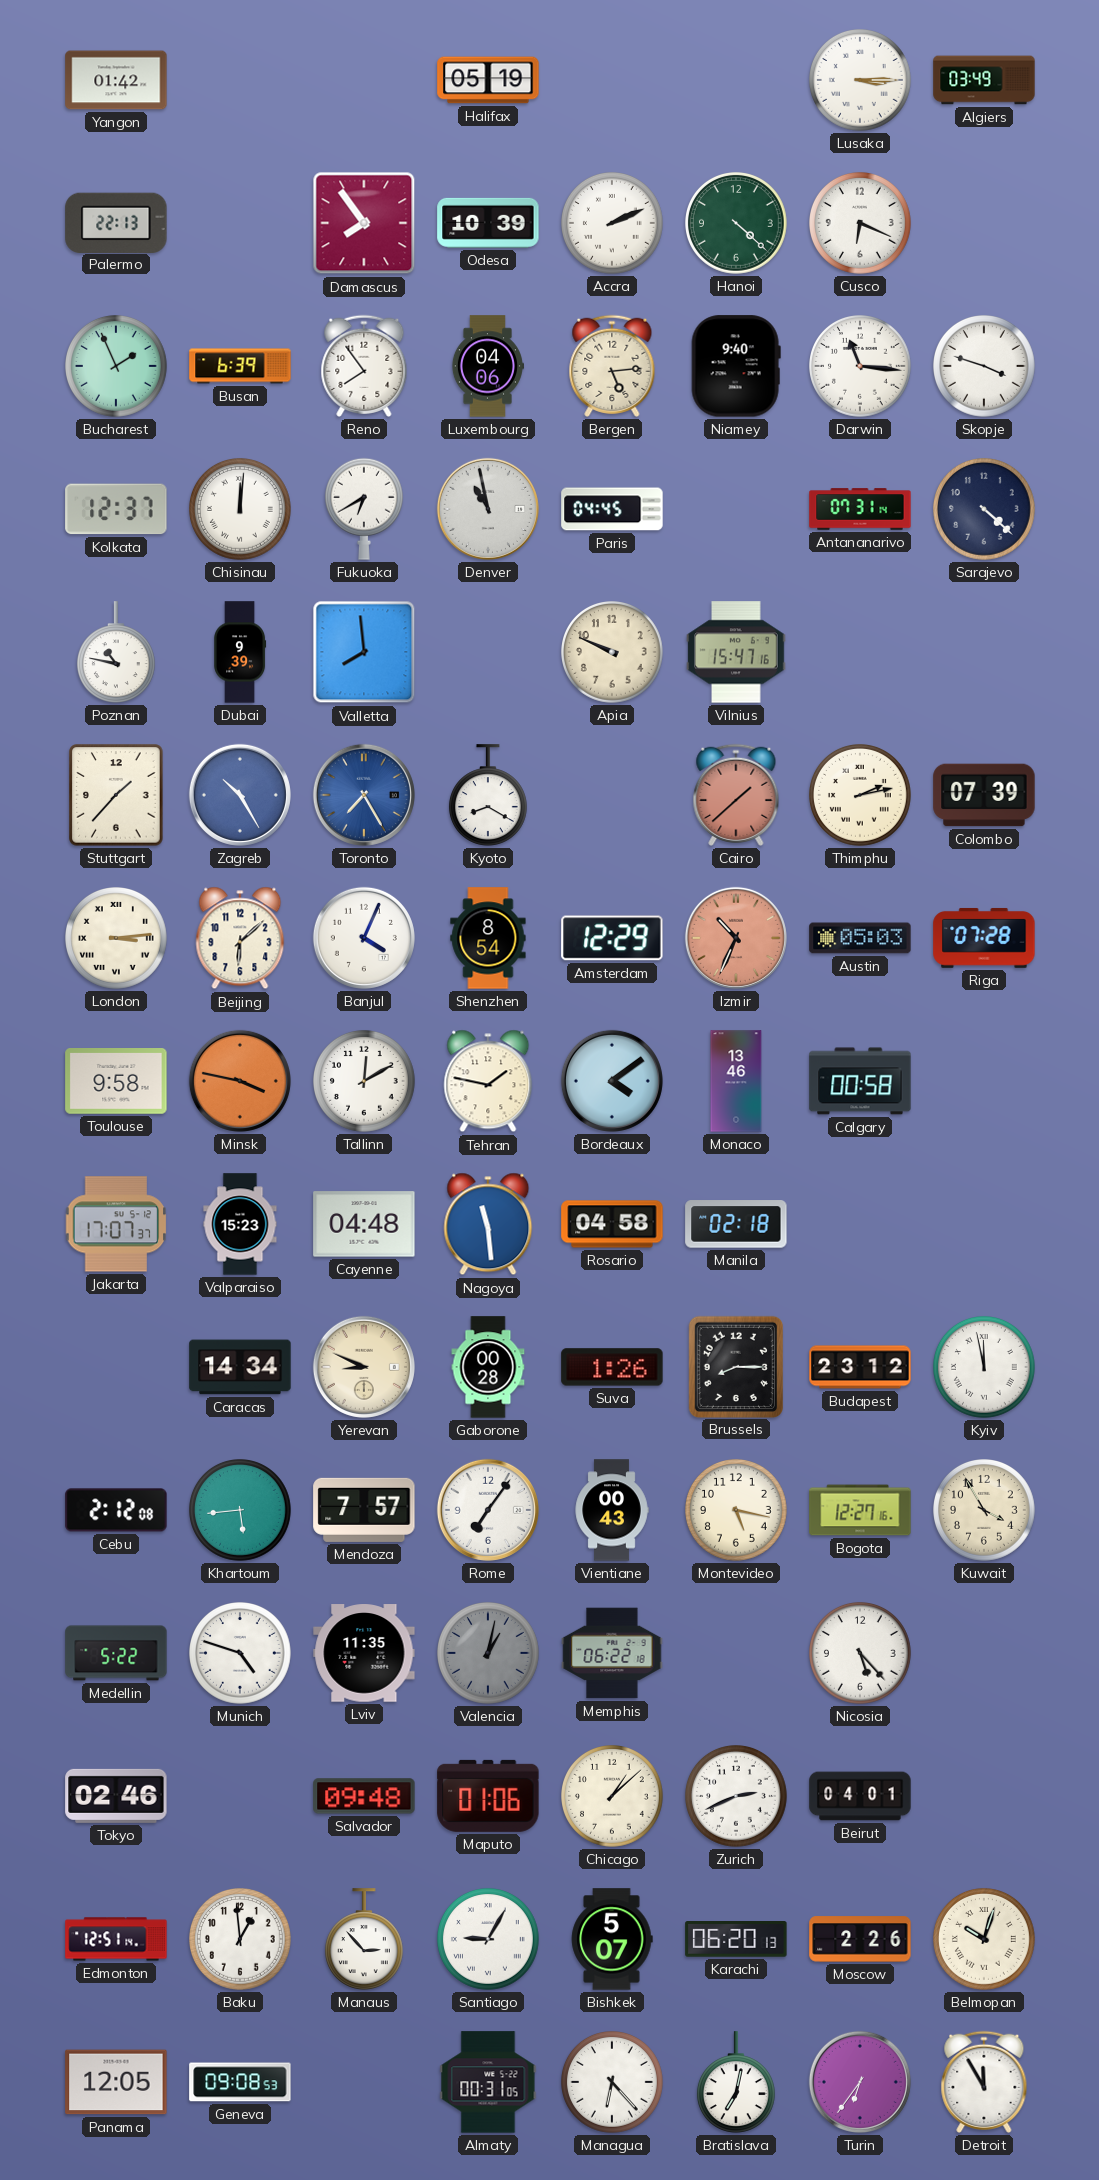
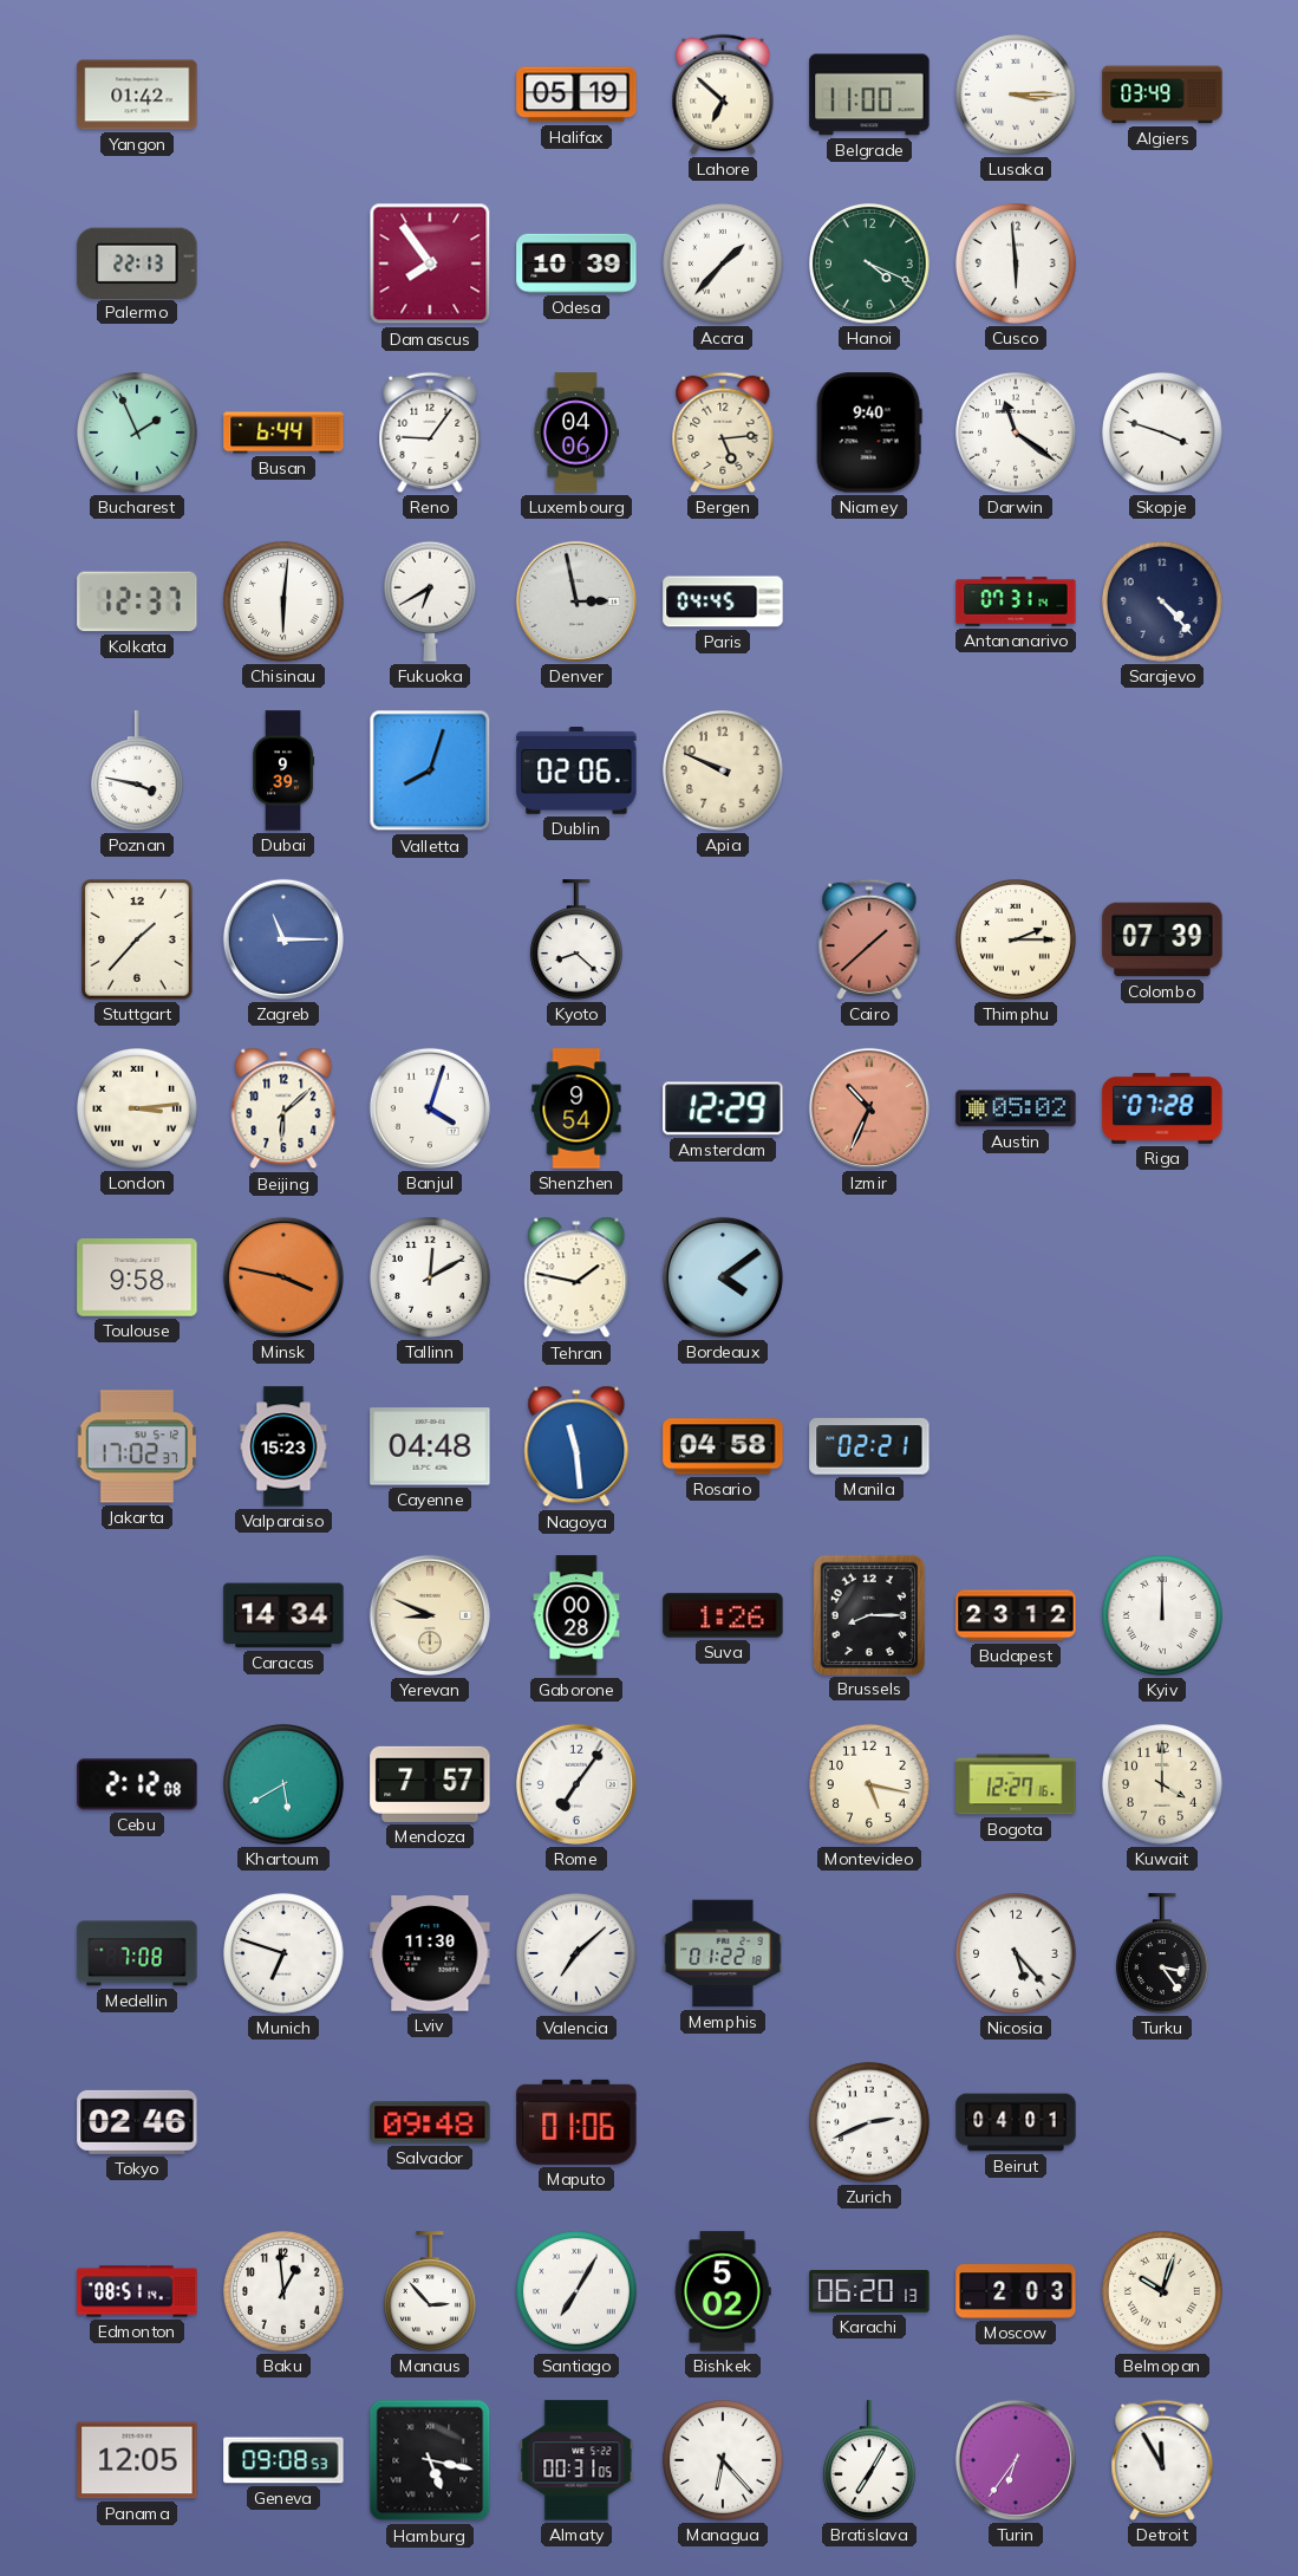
Lahore: none -> 6:52 (723, 95)
Belgrade: none -> 11:00 (869, 95)
Accra: 2:11 -> 1:37 (724, 265)
Hanoi: 4:22 -> 4:19 (870, 265)
Cusco: 6:19 -> 5:59 (1017, 265)
Busan: 6:39 -> 6:44 (283, 432)
Reno: 7:54 -> 9:06 (430, 432)
Darwin: 11:16 -> 11:21 (1017, 434)
Chisinau: 12:01 -> 6:01 (285, 603)
Denver: 10:58 -> 2:58 (576, 601)
Sarajevo: 4:22 -> 4:23 (1163, 603)
Poznan: 10:47 -> 3:47 (137, 770)
Valletta: 7:59 -> 8:03 (430, 770)
Dublin: none -> 02:06 (576, 772)
Vilnius: 15:47 -> none (736, 652)
Zagreb: 10:25 -> 11:15 (283, 939)
Toronto: 7:25 -> none (364, 795)
Kyoto: 8:20 -> 8:22 (576, 939)
Thimphu: 2:13 -> 2:15 (1017, 941)
Banjul: 4:04 -> 4:03 (430, 1108)
Shenzhen: 8:54 -> 9:54 (576, 1108)
Austin: 05:03 -> 05:02 (1016, 1108)
Monaco: 13:46 -> none (736, 1081)
Calgary: 00:58 -> none (860, 1081)
Jakarta: 17:07 -> 17:02 (137, 1446)
Manila: 02:18 -> 02:21 (869, 1446)
Kyiv: 11:58 -> 12:00 (1163, 1616)
Khartoum: 5:44 -> 5:40 (285, 1785)
Vientiane: 00:43 -> none (612, 1510)
Kuwait: 3:55 -> 4:00 (1163, 1785)
Medellin: 5:22 -> 7:08 (137, 1953)
Munich: 4:48 -> 6:48 (285, 1954)
Lviv: 11:35 -> 11:30 (430, 1953)
Valencia: 1:02 -> 7:08 (578, 1954)
Valencia dial: grey -> white (578, 1954)
Memphis: 06:22 -> 01:22 (723, 1953)
Turku: none -> 3:24 (1162, 1953)
Chicago: 1:08 -> none (613, 1797)
Edmonton: 12:51 -> 08:51 (137, 2291)
Santiago: 9:05 -> 7:05 (578, 2292)
Bishkek: 5:07 -> 5:02 (723, 2291)
Moscow: 2:26 -> 2:03 (1016, 2291)
Hamburg: none -> 5:17 (430, 2460)
Bratislava: 7:02 -> 7:05 (869, 2460)
